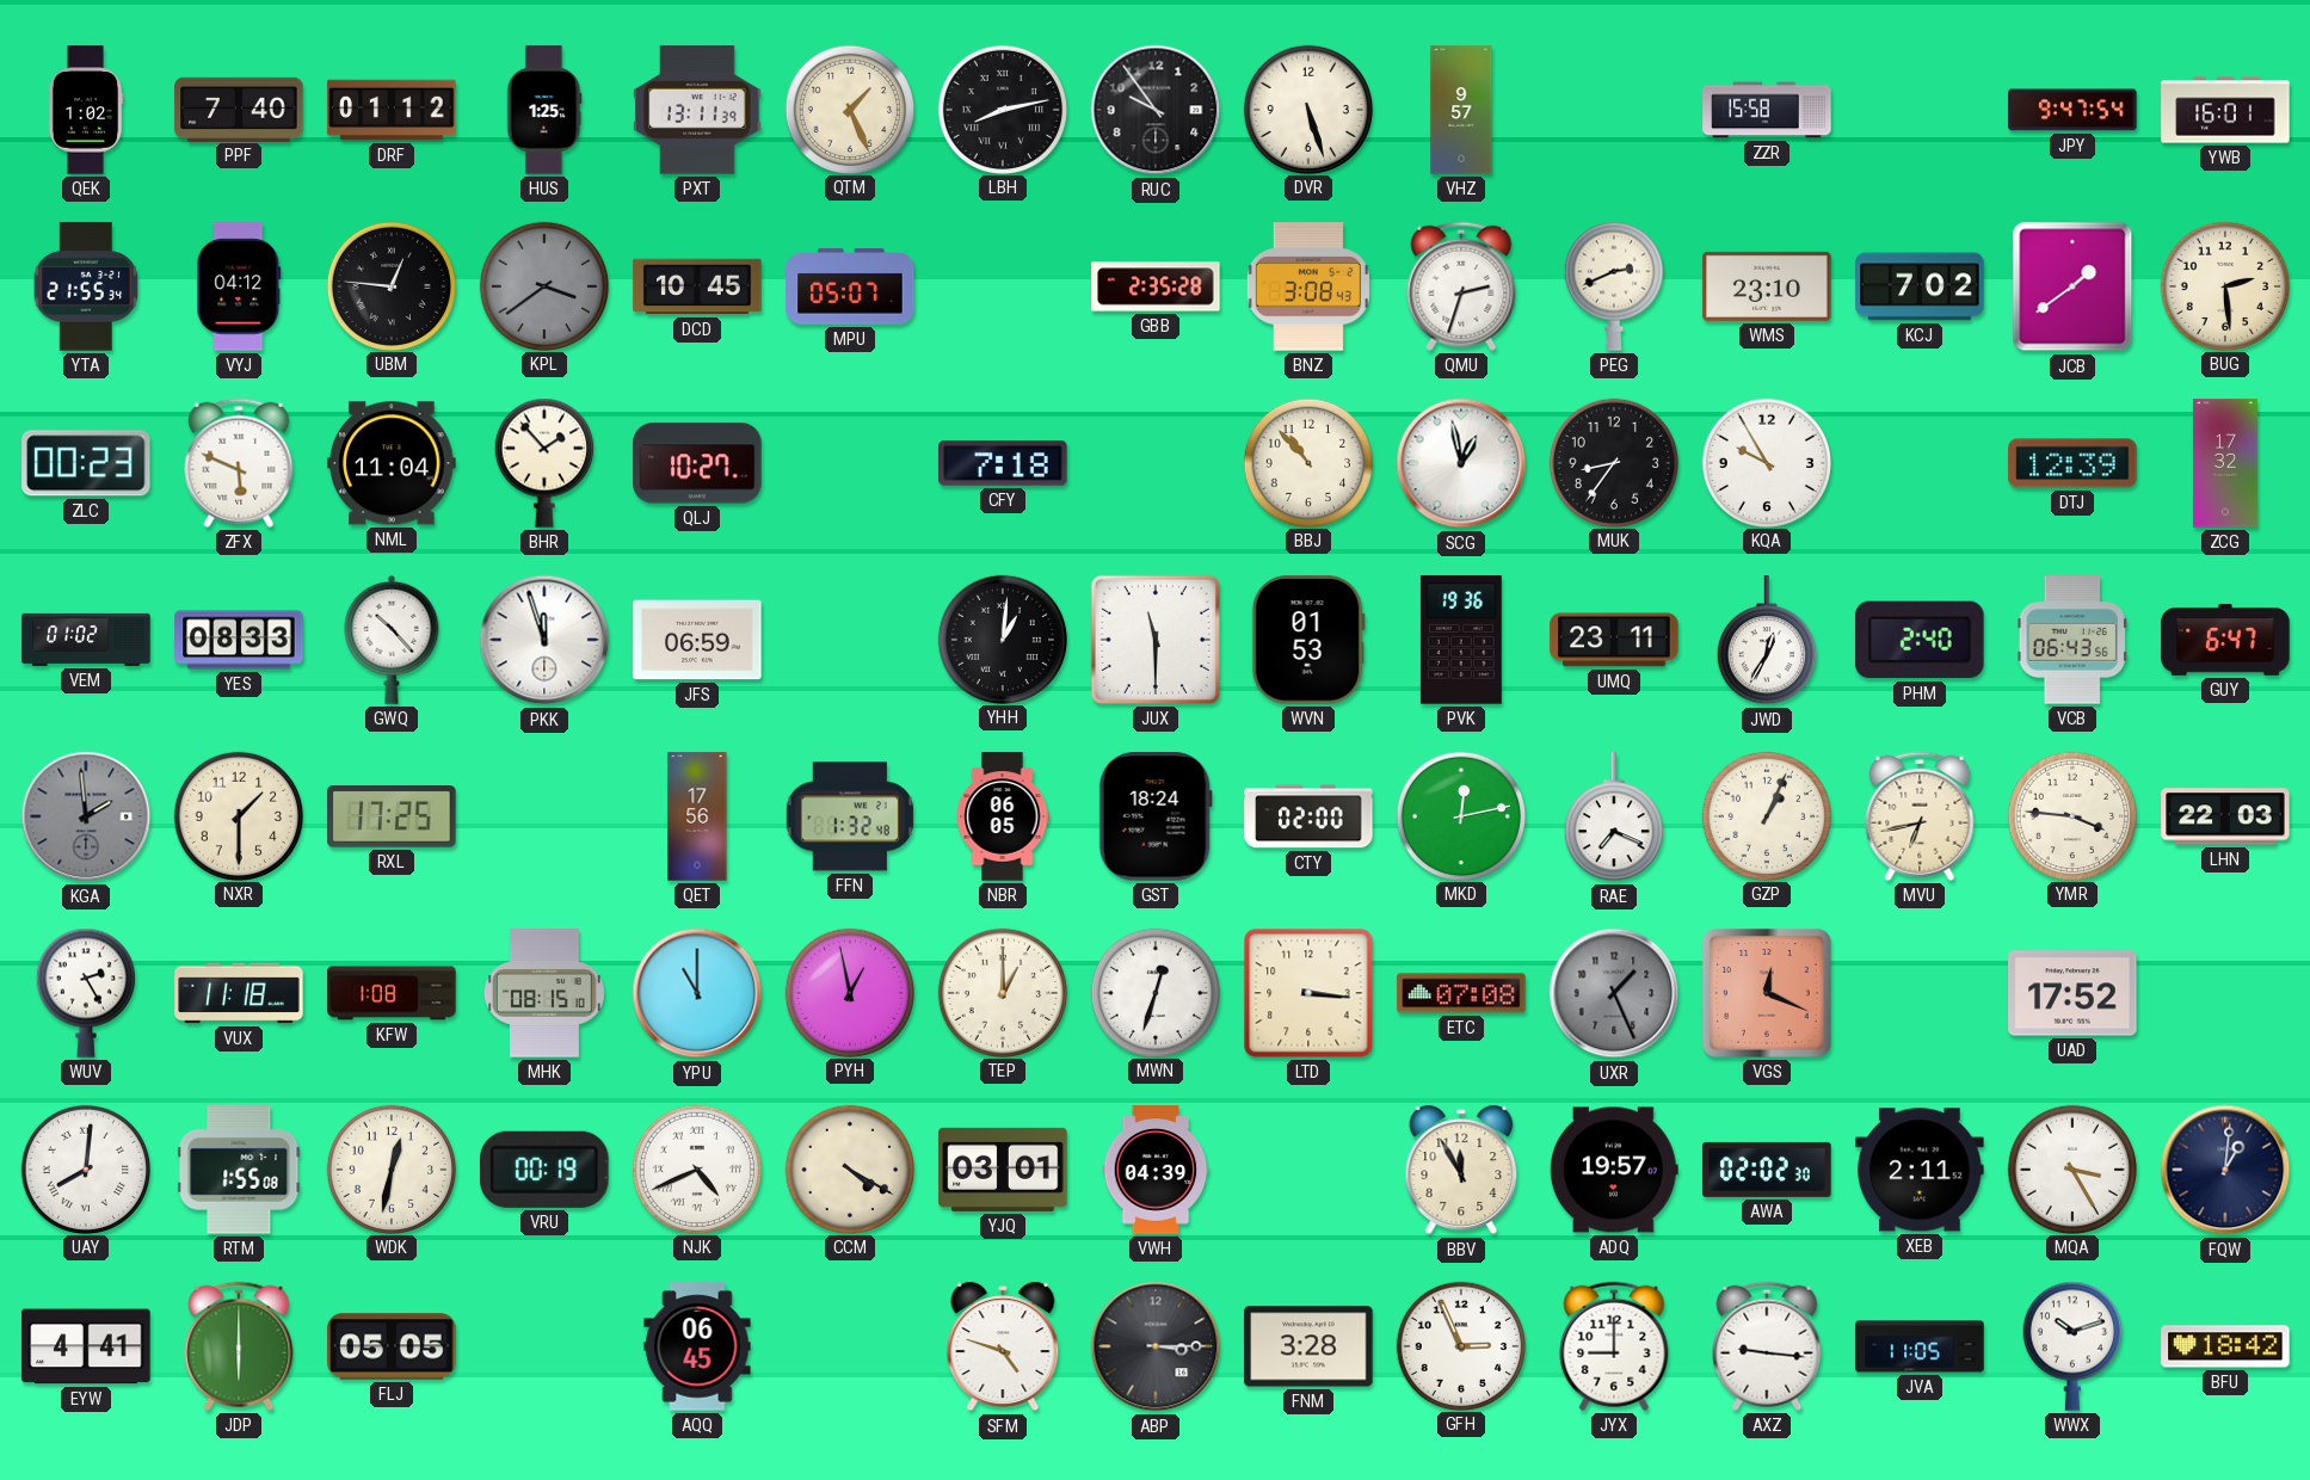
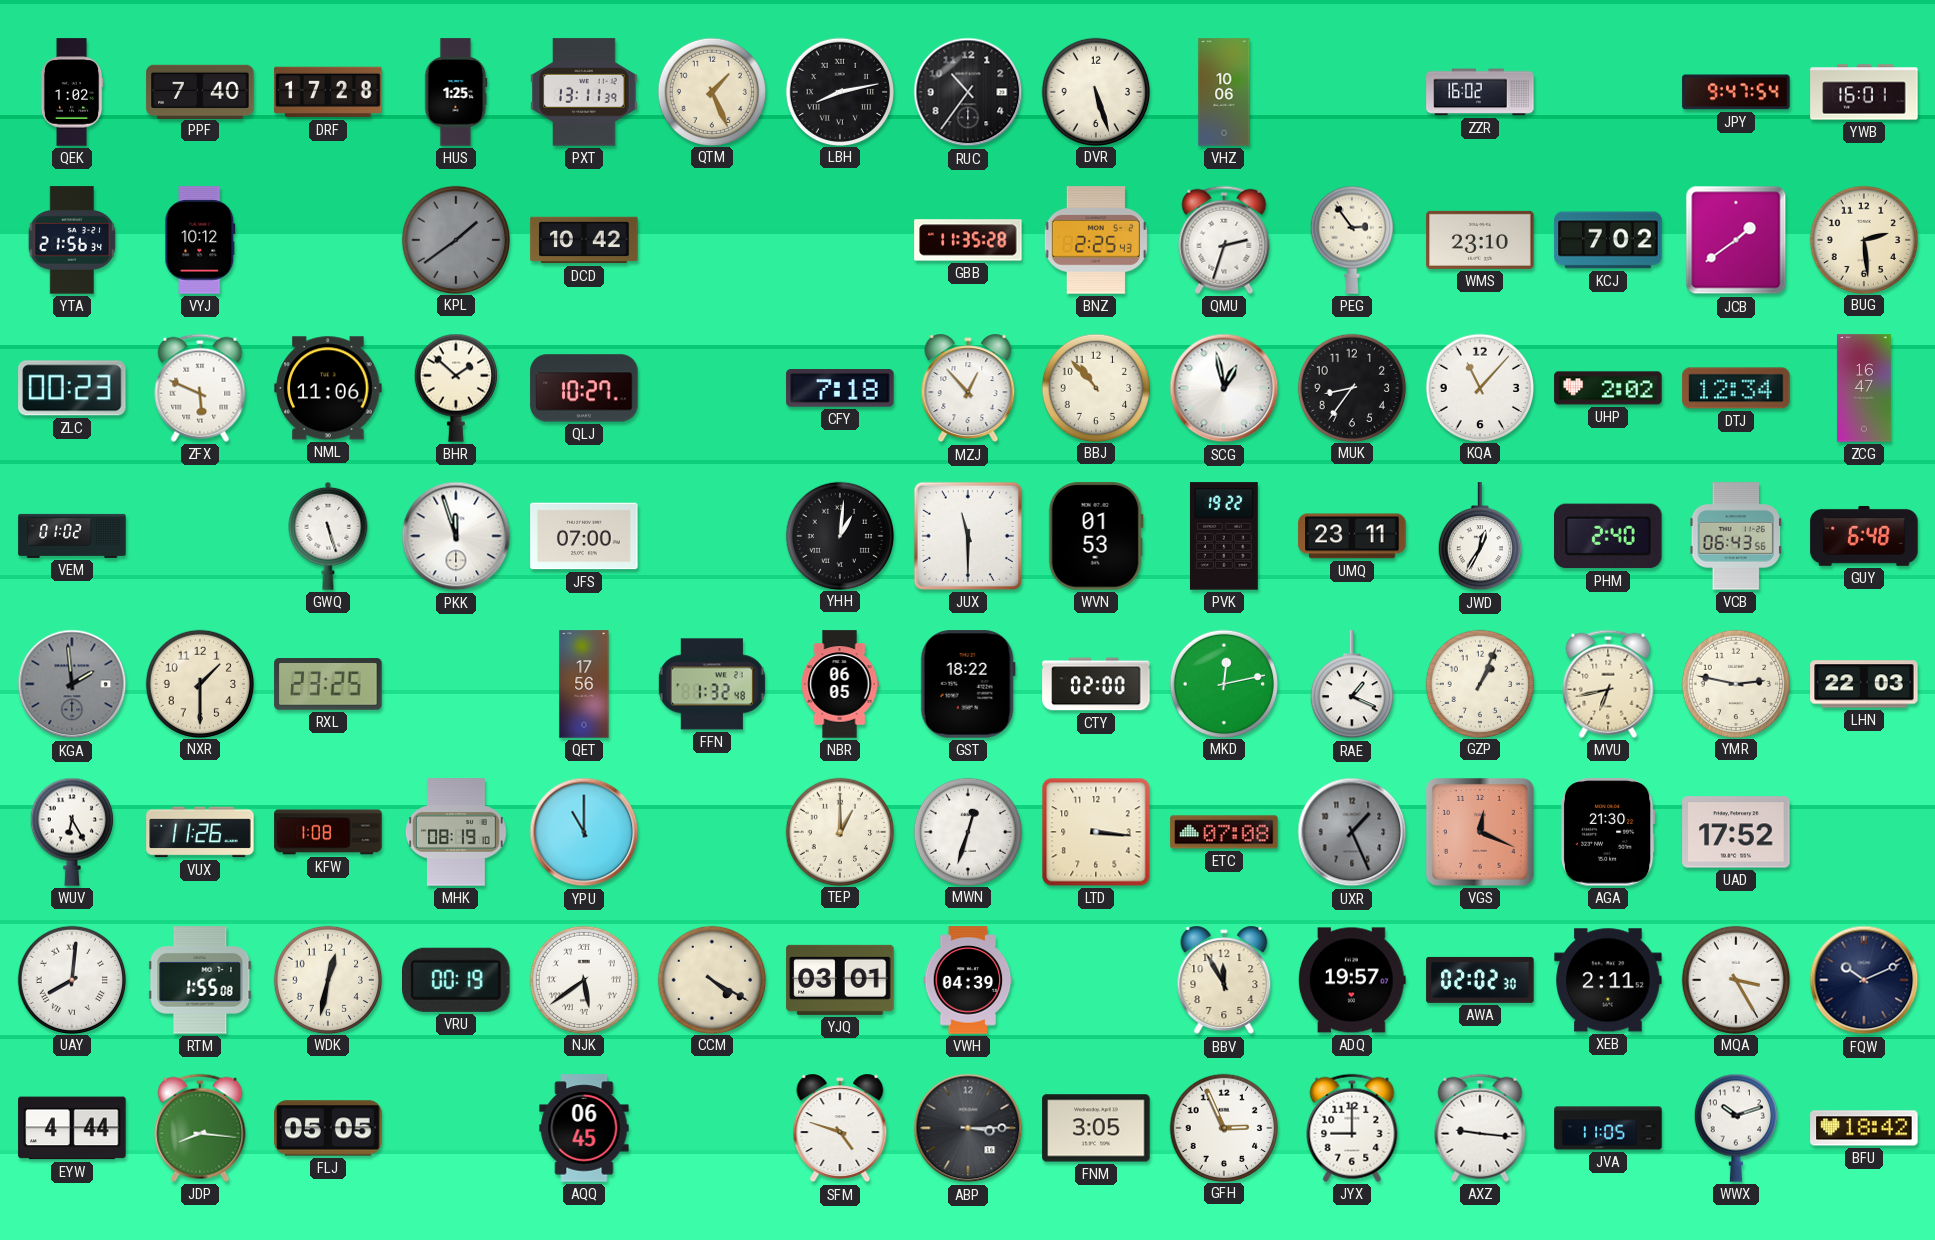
DRF: 01:12 -> 17:28 (328, 92)
RUC: 9:54 -> 10:36 (968, 92)
VHZ: 9:57 -> 10:06 (1224, 92)
ZZR: 15:58 -> 16:02 (1480, 92)
YTA: 21:55 -> 21:56 (72, 240)
VYJ: 04:12 -> 10:12 (200, 240)
UBM: 12:46 -> none (390, 285)
KPL: 3:39 -> 1:39 (455, 239)
DCD: 10:45 -> 10:42 (584, 240)
MPU: 05:07 -> none (850, 286)
GBB: 2:35 -> 11:35 (968, 240)
BNZ: 3:08 -> 2:25 (1096, 240)
PEG: 2:41 -> 2:54 (1352, 240)
NML: 11:04 -> 11:06 (328, 388)
BHR: 1:53 -> 1:52 (456, 388)
MZJ: none -> 12:53 (968, 388)
KQA: 9:55 -> 11:07 (1479, 387)
UHP: none -> 2:02 (1608, 388)
DTJ: 12:39 -> 12:34 (1736, 388)
ZCG: 17:32 -> 16:47 (1864, 388)
YES: 08:33 -> none (239, 640)
GWQ: 10:23 -> 5:27 (328, 536)
JFS: 06:59 -> 07:00 (584, 536)
PVK: 19:36 -> 19:22 (1224, 536)
GUY: 6:47 -> 6:48 (1864, 536)
RXL: 17:25 -> 23:25 (328, 684)
GST: 18:24 -> 18:22 (968, 684)
RAE: 7:19 -> 1:19 (1352, 685)
YMR: 3:46 -> 2:47 (1735, 683)
WUV: 2:25 -> 6:25 (72, 832)
VUX: 11:18 -> 11:26 (200, 832)
MHK: 08:15 -> 08:19 (457, 832)
PYH: 12:58 -> none (849, 992)
AGA: none -> 21:30 (1608, 832)
NJK: 4:41 -> 5:39 (583, 979)
FQW: 1:01 -> 10:11 (1864, 980)
EYW: 4:41 -> 4:44 (72, 1128)
JDP: 6:00 -> 8:16 (200, 1128)
FNM: 3:28 -> 3:05 (1096, 1128)
